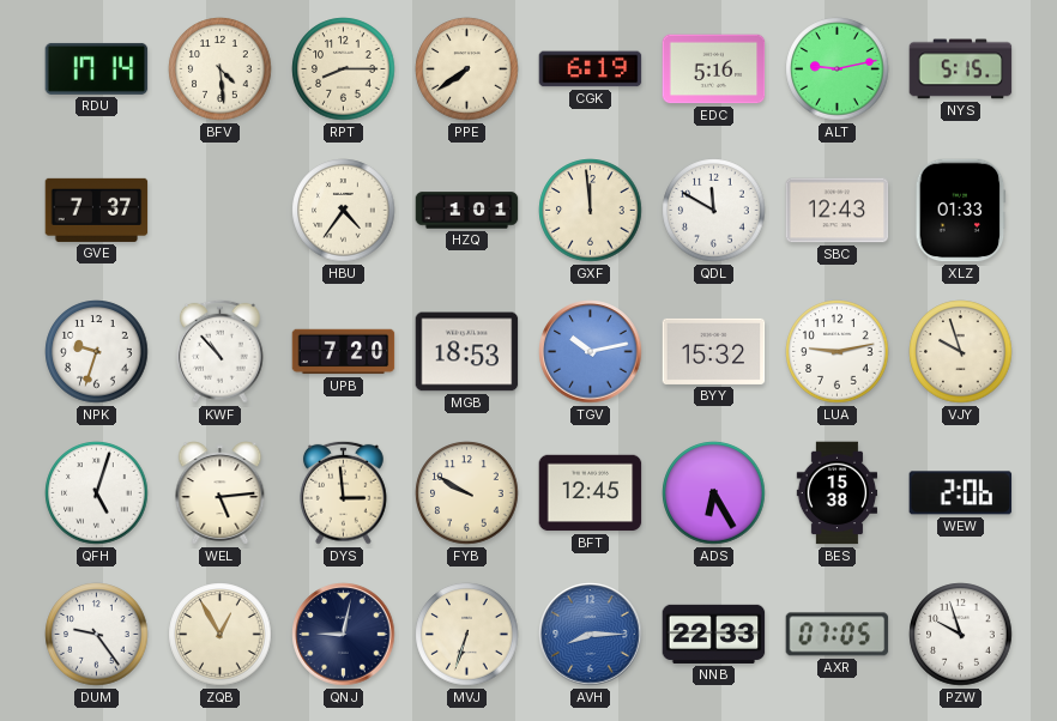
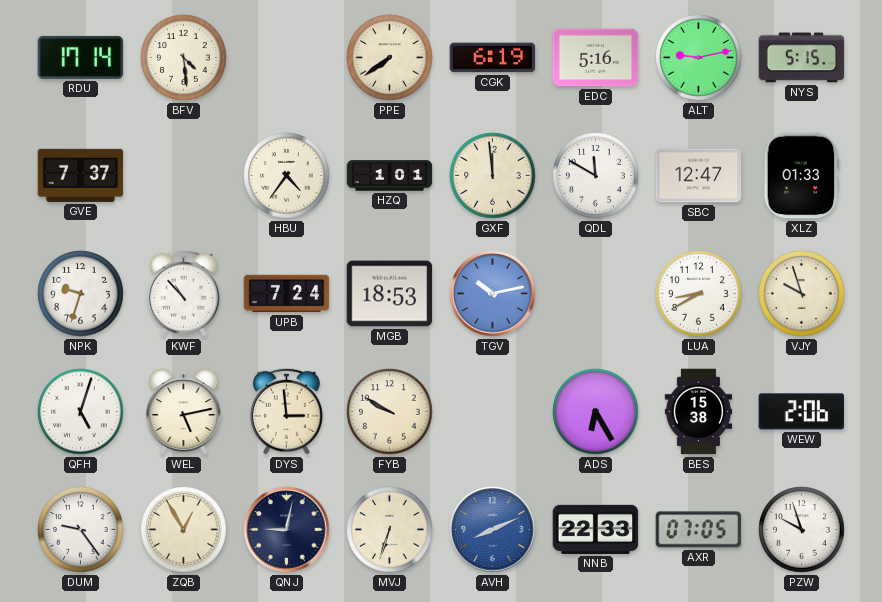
RPT: 8:15 -> none (344, 69)
SBC: 12:43 -> 12:47 (699, 176)
UPB: 7:20 -> 7:24 (287, 294)
BYY: 15:32 -> none (714, 351)
LUA: 9:13 -> 8:40 (699, 294)
WEL: 5:14 -> 5:13 (184, 412)
BFT: 12:45 -> none (591, 493)
AVH: 8:15 -> 8:11 (493, 530)
